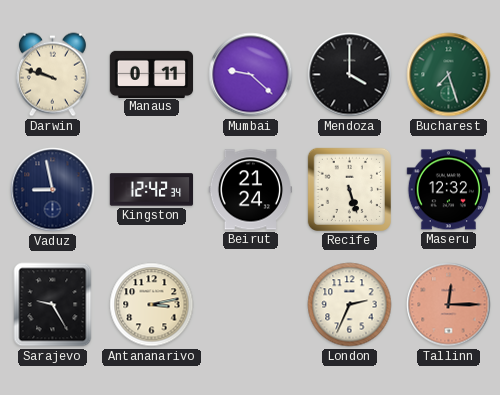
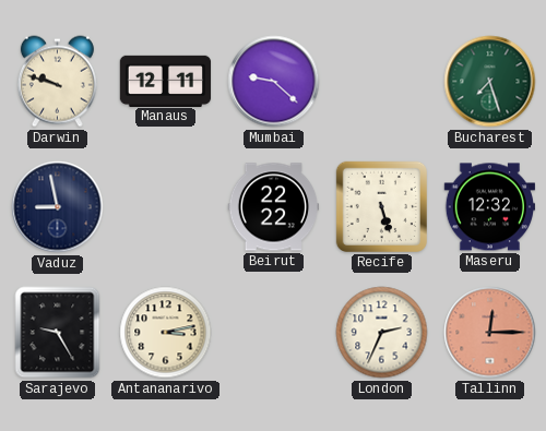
Manaus: 0:11 -> 12:11 (166, 81)
Mendoza: 4:00 -> none (350, 75)
Kingston: 12:42 -> none (152, 190)
Beirut: 21:24 -> 22:22 (273, 207)
